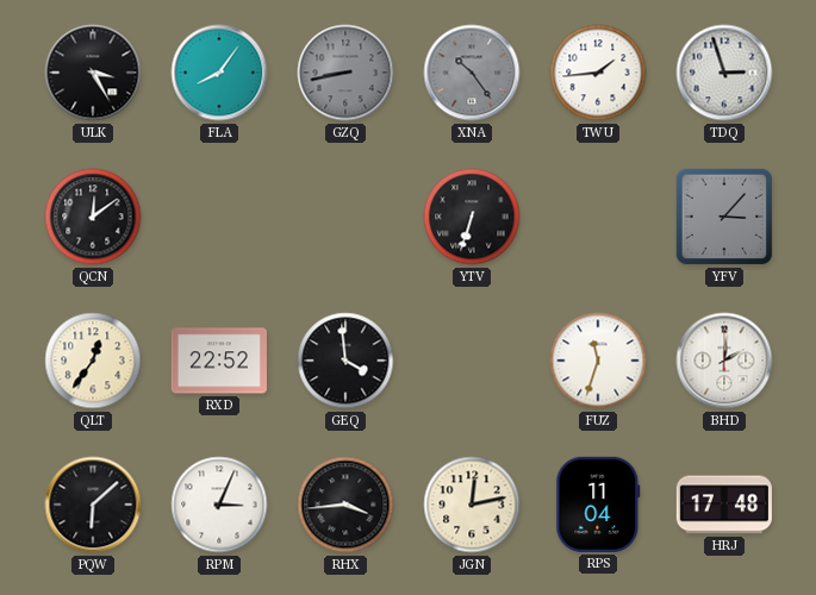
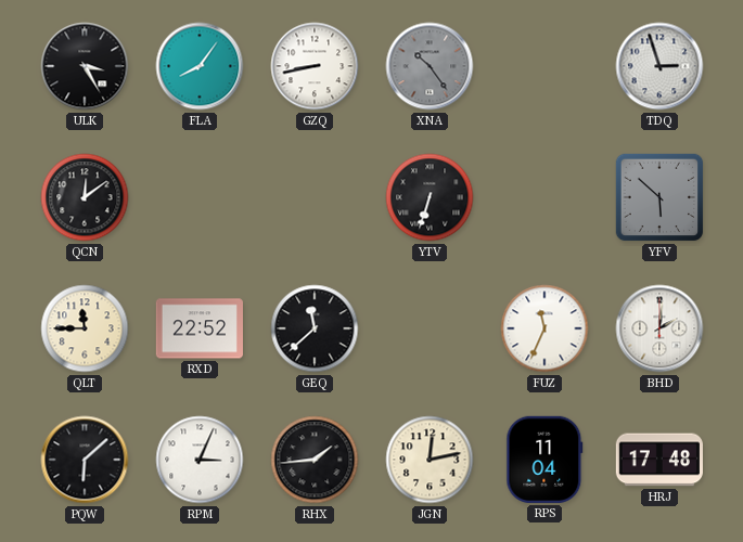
GZQ dial: grey -> white (315, 66)
TWU: 1:44 -> none (598, 73)
YFV: 3:07 -> 5:52 (659, 197)
QLT: 12:36 -> 11:45 (85, 328)
GEQ: 3:59 -> 11:38 (315, 328)
FUZ: 11:33 -> 11:34 (545, 328)
RHX: 3:44 -> 1:44 (315, 460)
